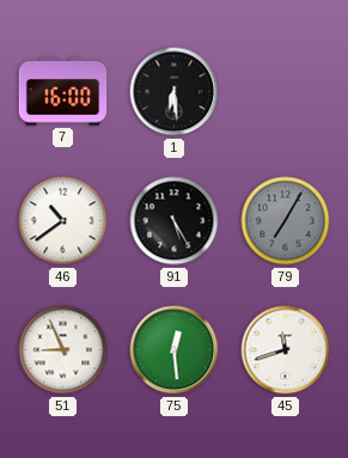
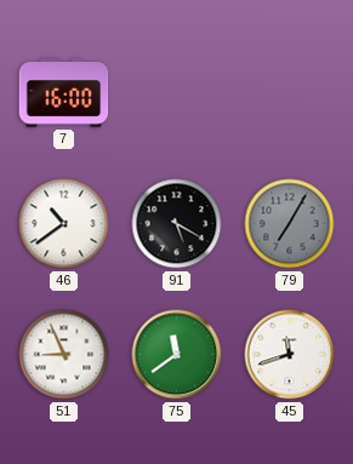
1: 6:29 -> none (175, 92)
91: 5:25 -> 5:20 (177, 224)
75: 12:29 -> 11:39 (177, 355)
